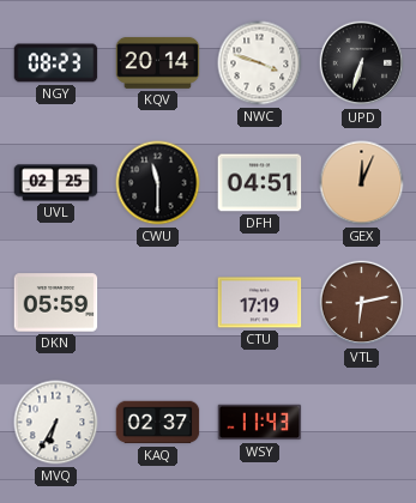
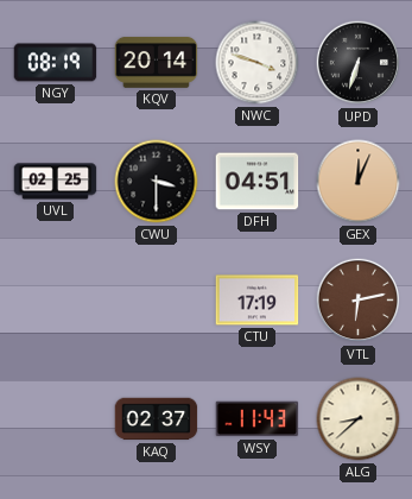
NGY: 08:23 -> 08:19 (56, 63)
CWU: 11:30 -> 3:30 (157, 182)
DKN: 05:59 -> none (56, 303)
MVQ: 6:35 -> none (56, 423)
ALG: none -> 8:38 (359, 419)
